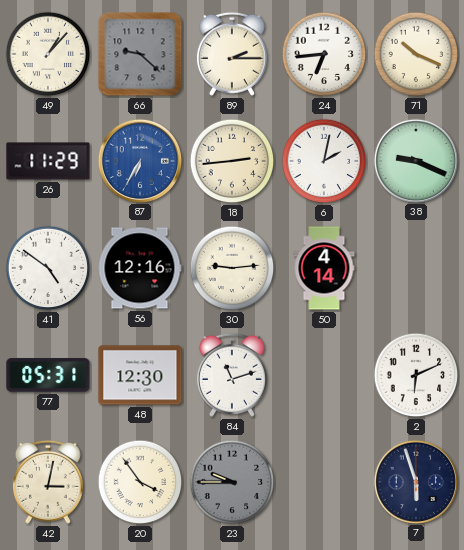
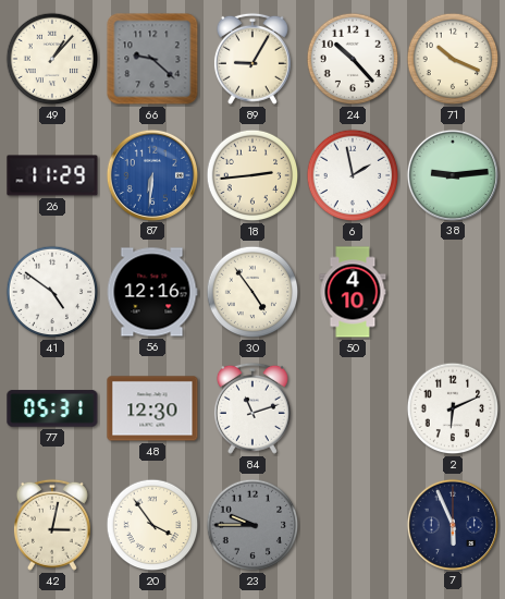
89: 2:15 -> 9:05 (253, 59)
24: 6:44 -> 10:23 (353, 59)
87: 6:35 -> 6:31 (151, 174)
6: 2:02 -> 1:58 (353, 175)
38: 9:19 -> 9:14 (452, 174)
30: 9:14 -> 4:54 (253, 292)
50: 4:14 -> 4:10 (353, 292)
7: 5:57 -> 5:56 (452, 524)
